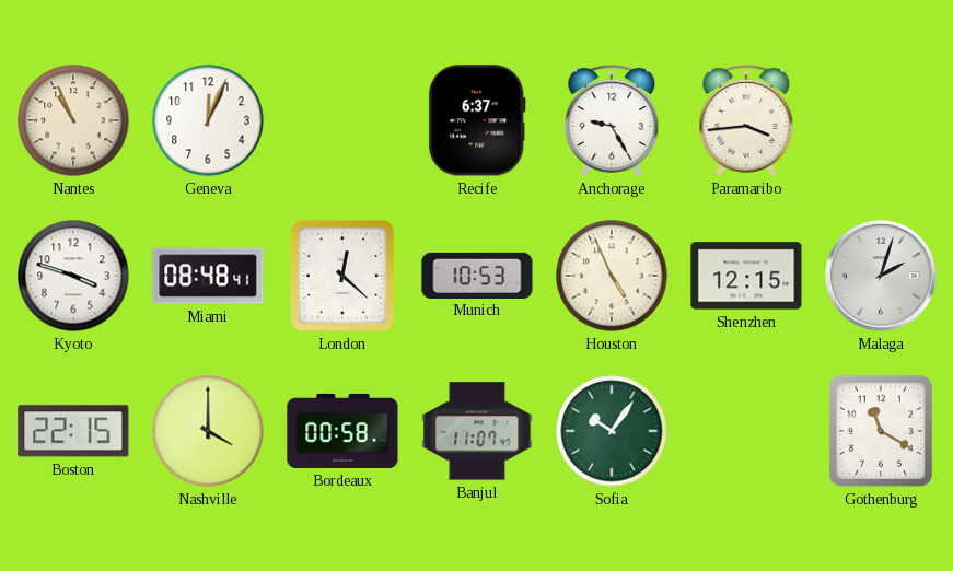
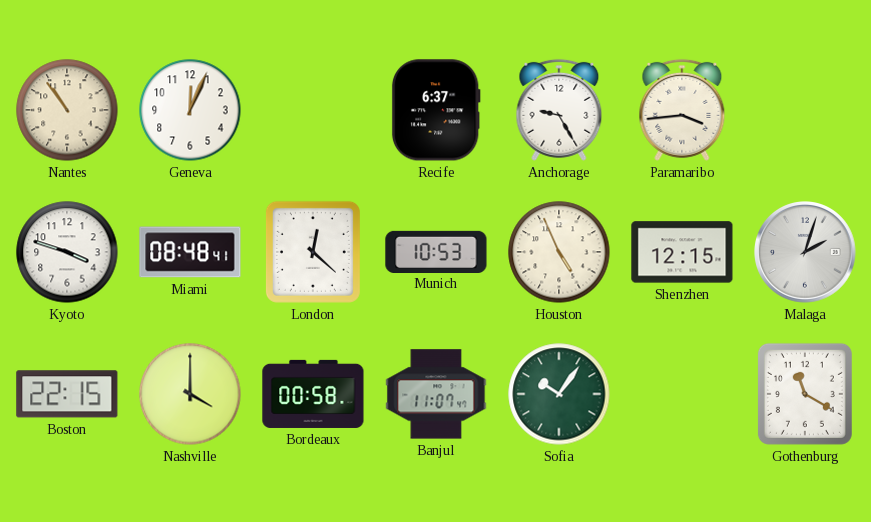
Nantes: 10:56 -> 10:54 (67, 110)
